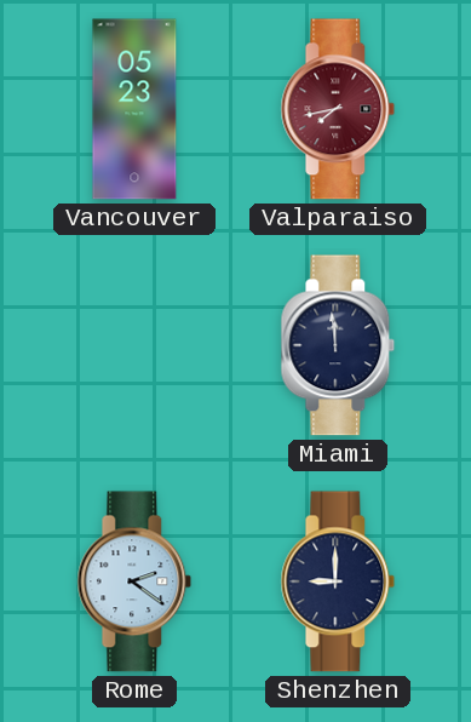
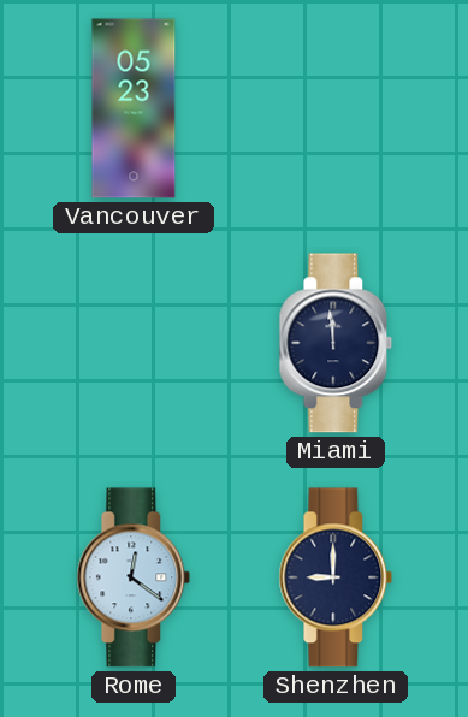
Valparaiso: 7:43 -> none (338, 109)
Rome: 2:21 -> 12:21 (134, 577)
